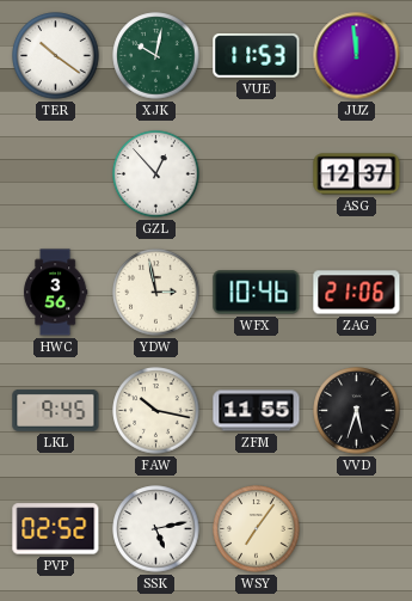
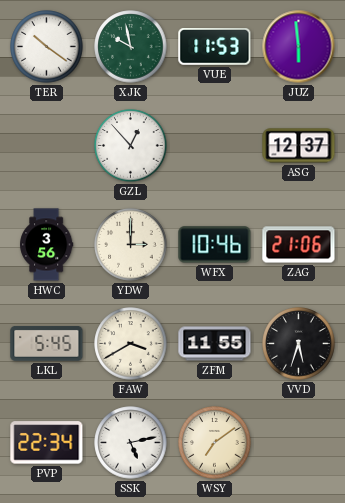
XJK: 10:02 -> 9:58 (131, 47)
JUZ: 11:59 -> 5:59 (299, 47)
YDW: 2:58 -> 3:00 (131, 245)
LKL: 9:45 -> 5:45 (47, 344)
FAW: 10:17 -> 3:40 (131, 344)
PVP: 02:52 -> 22:34 (47, 443)
WSY: 7:06 -> 7:09 (215, 443)
